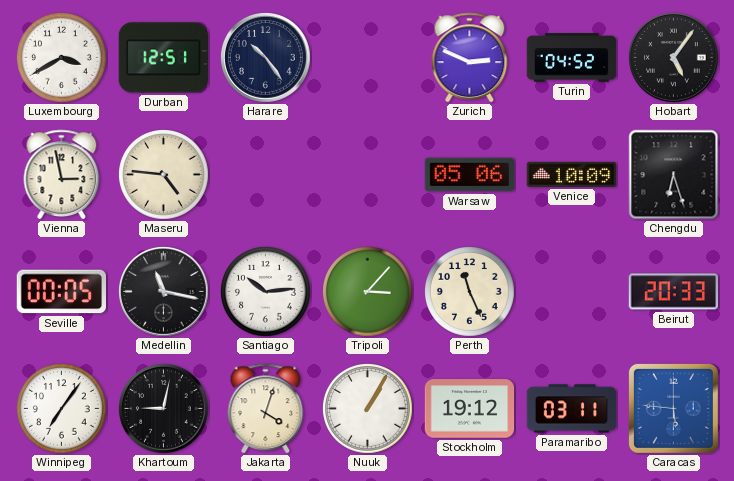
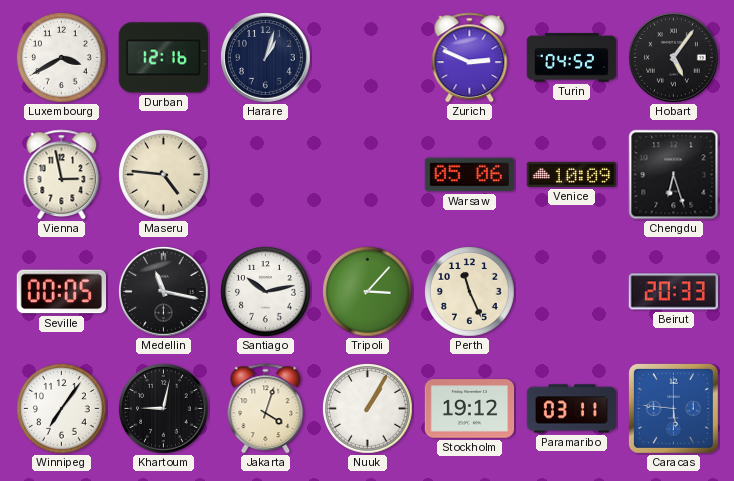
Durban: 12:51 -> 12:16 (163, 58)
Harare: 10:24 -> 1:03 (266, 58)
Santiago: 10:14 -> 10:13 (266, 292)
